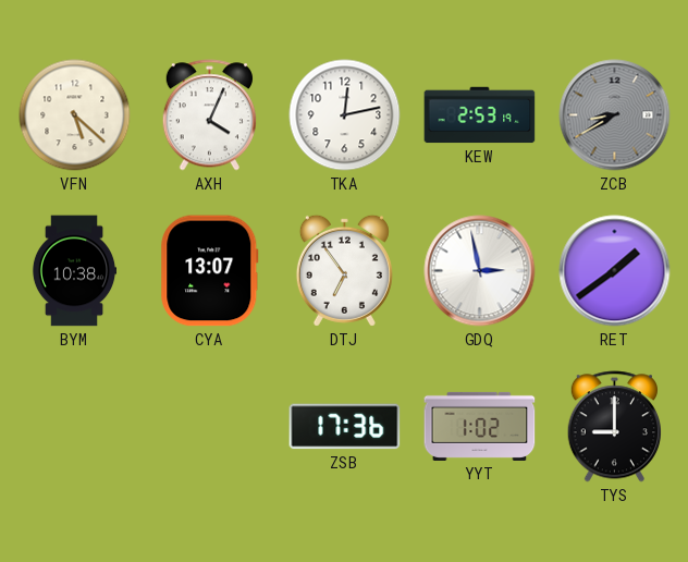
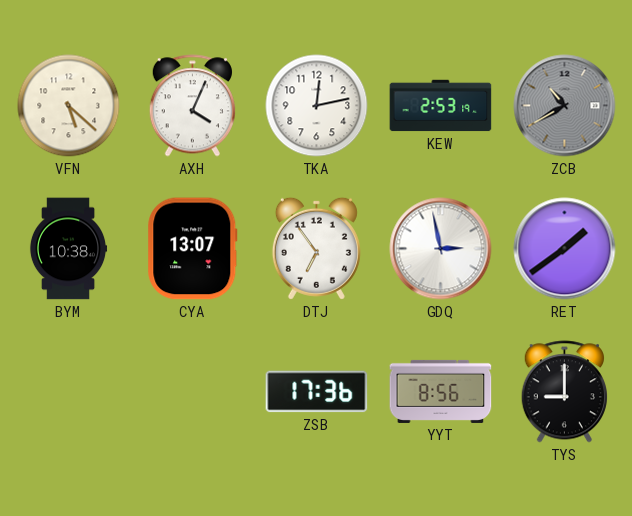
ZCB: 8:40 -> 10:40 (565, 106)
YYT: 1:02 -> 8:56 (441, 391)
